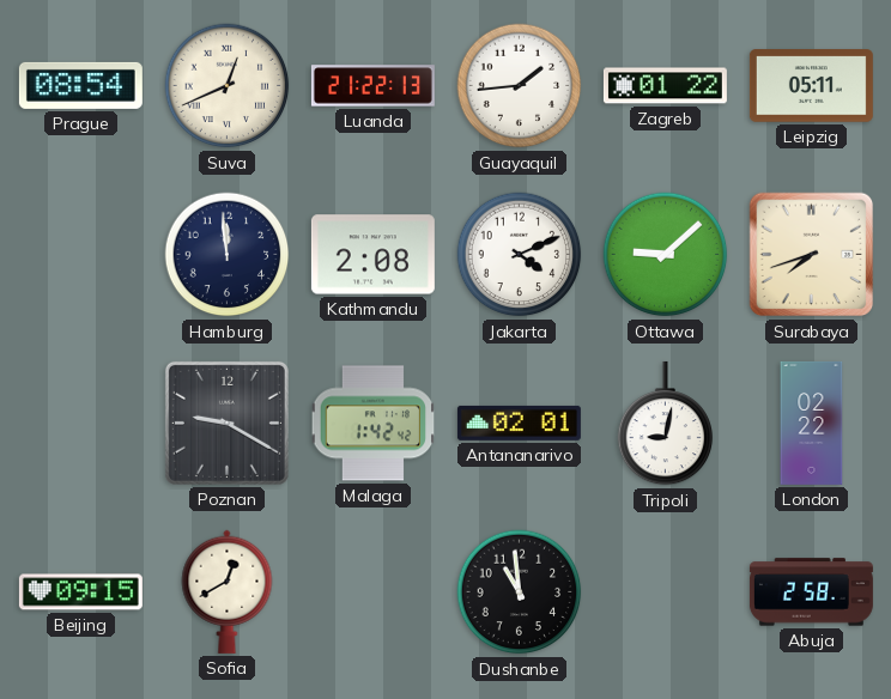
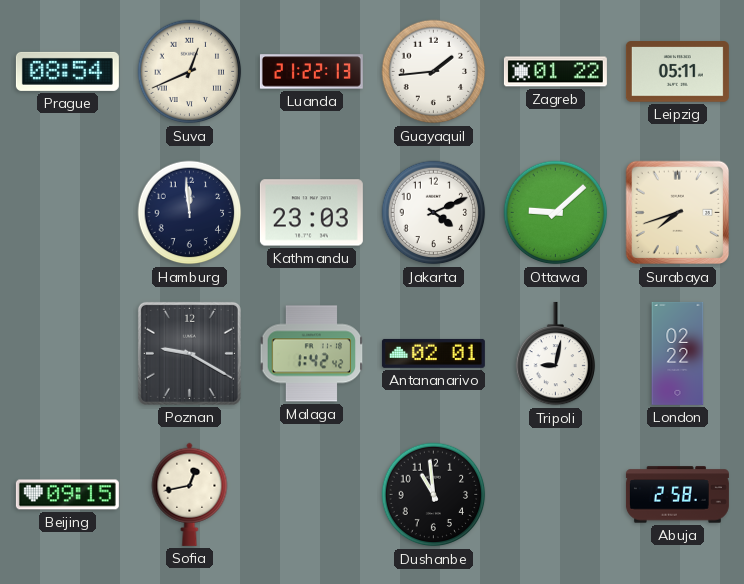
Kathmandu: 2:08 -> 23:03 (311, 213)
Sofia: 12:40 -> 12:43 (190, 494)
